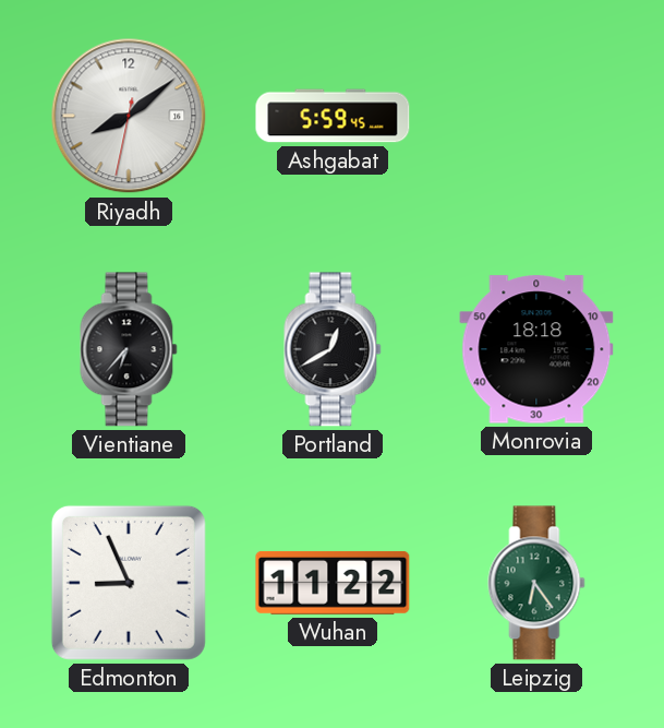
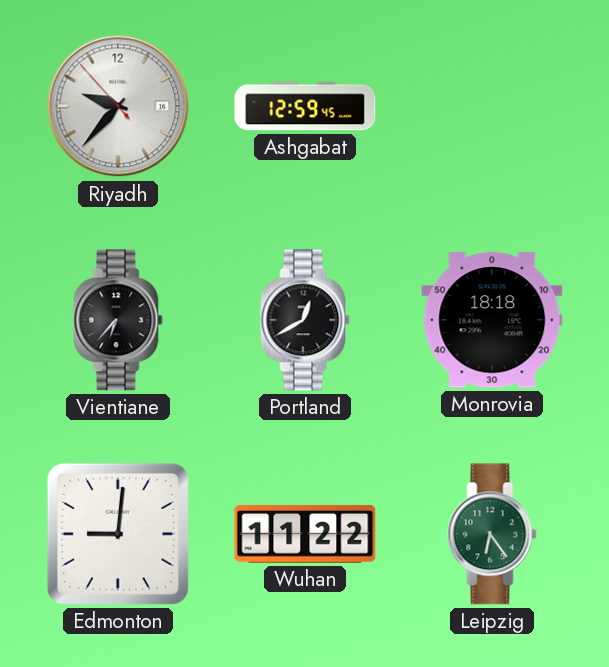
Riyadh: 8:08 -> 9:36 (118, 106)
Ashgabat: 5:59 -> 12:59 (305, 106)
Edmonton: 8:56 -> 9:01 (118, 534)
